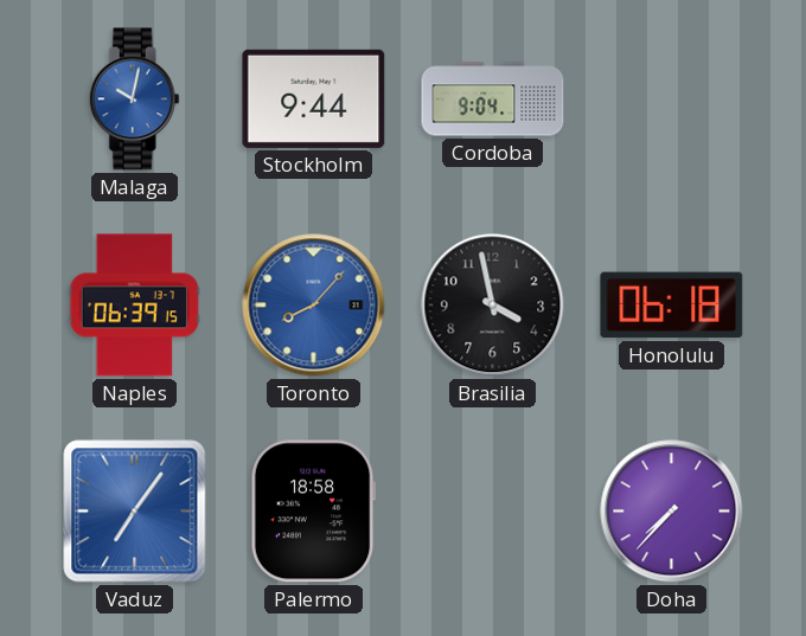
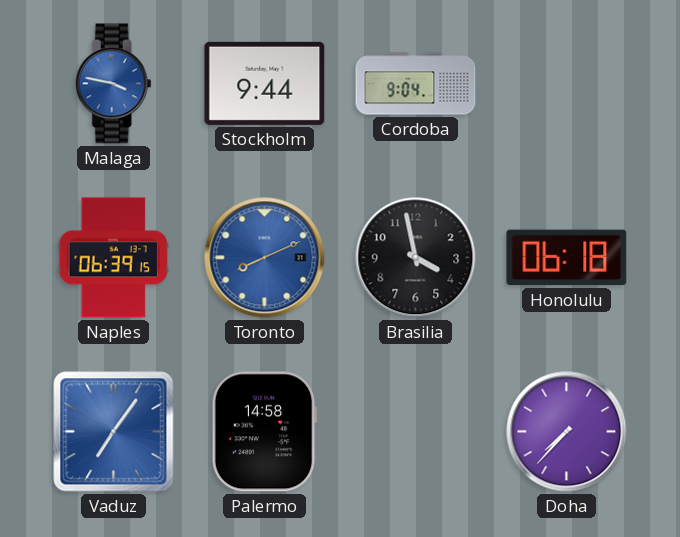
Malaga: 10:02 -> 3:47 (113, 84)
Toronto: 8:07 -> 8:11 (265, 258)
Palermo: 18:58 -> 14:58 (264, 432)
